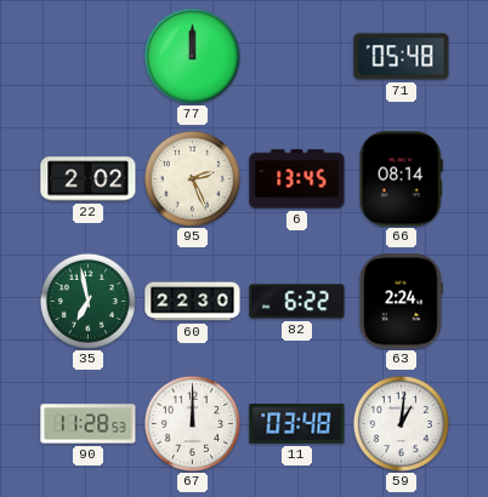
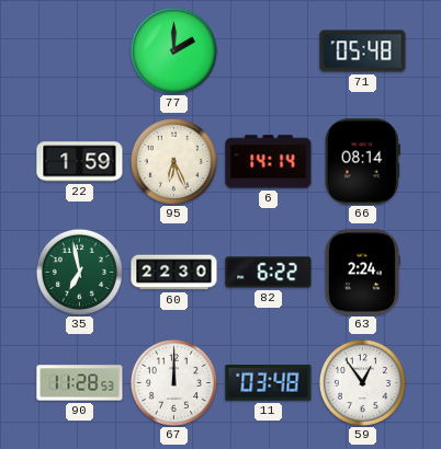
77: 12:00 -> 2:00 (173, 50)
22: 2:02 -> 1:59 (80, 162)
95: 2:26 -> 6:26 (173, 161)
6: 13:45 -> 14:14 (269, 162)
59: 1:01 -> 12:54 (362, 382)
